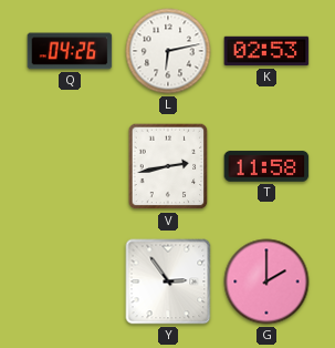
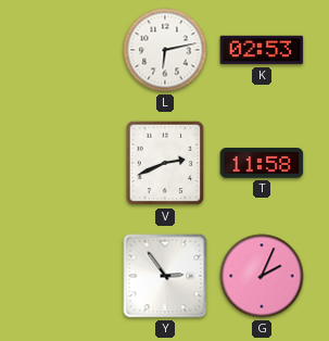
Q: 04:26 -> none (70, 51)
V: 2:43 -> 2:41 (165, 163)
G: 2:00 -> 2:04 (262, 276)
